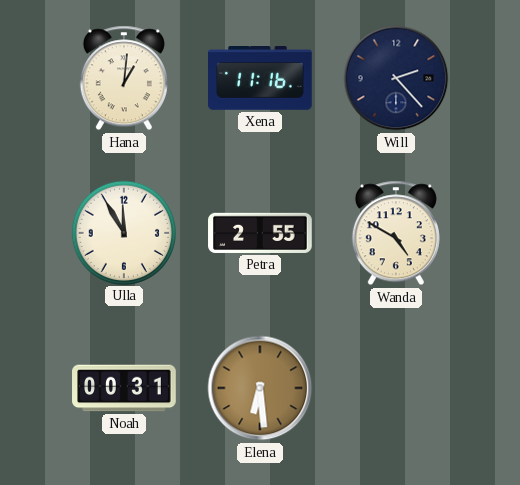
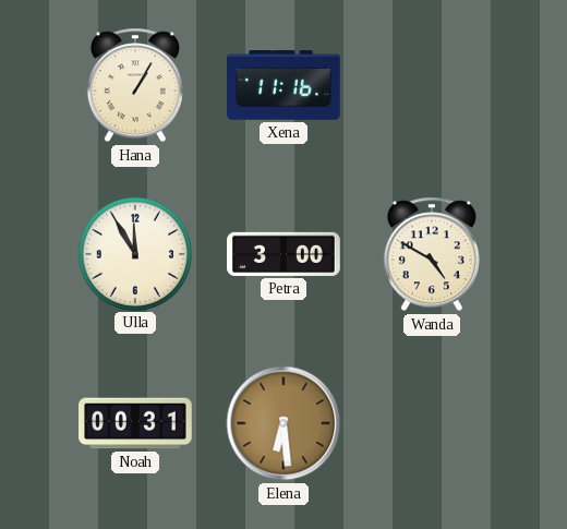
Hana: 1:01 -> 1:05 (135, 85)
Will: 2:23 -> none (396, 78)
Petra: 2:55 -> 3:00 (283, 254)
